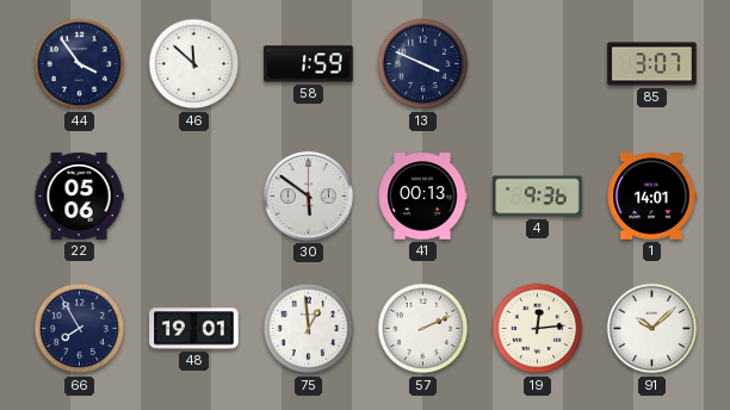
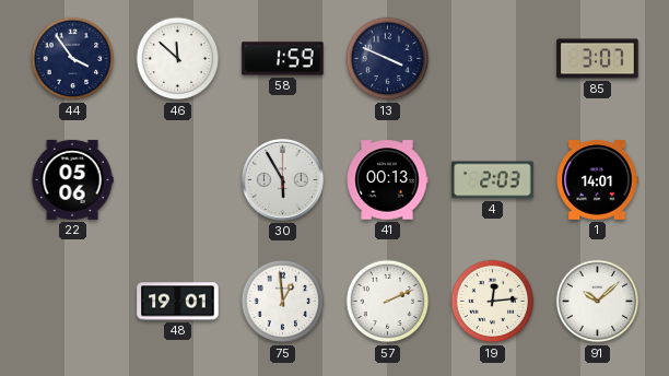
30: 5:51 -> 5:55 (282, 179)
4: 9:36 -> 2:03 (493, 180)
66: 7:55 -> none (80, 329)
